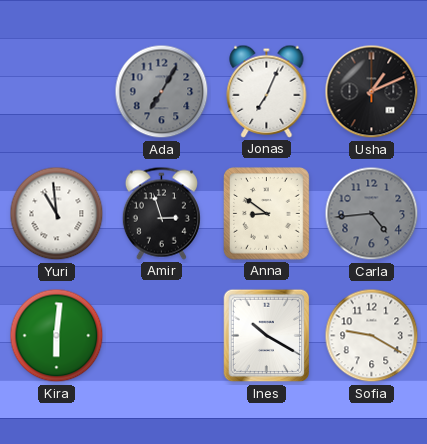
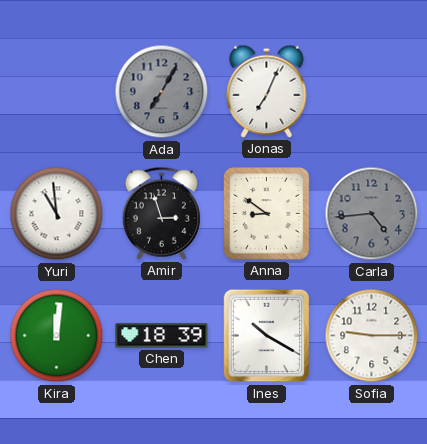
Usha: 1:11 -> none (372, 92)
Kira: 6:01 -> 12:01 (57, 336)
Chen: none -> 18:39 (162, 336)
Sofia: 9:20 -> 9:15 (372, 336)
